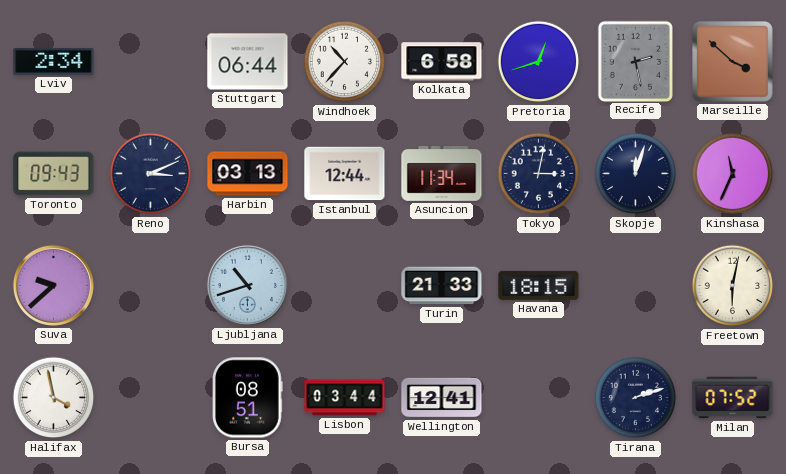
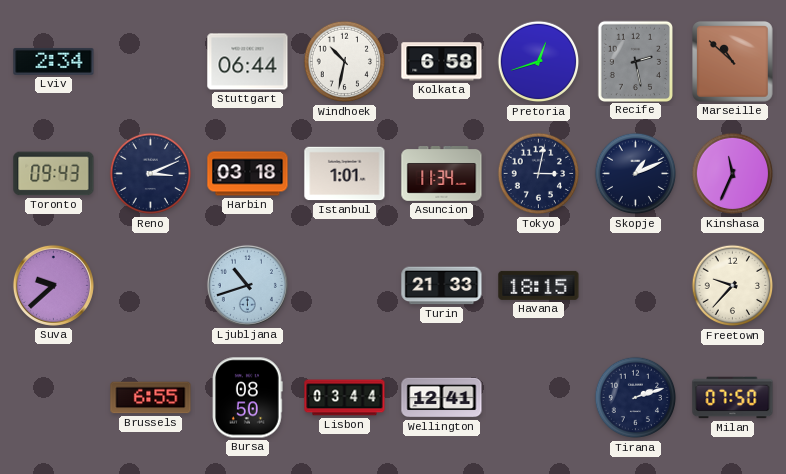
Windhoek: 10:37 -> 10:32 (345, 62)
Marseille: 3:52 -> 10:52 (733, 62)
Harbin: 03:13 -> 03:18 (248, 174)
Istanbul: 12:44 -> 1:01 (345, 174)
Skopje: 12:03 -> 1:11 (636, 174)
Freetown: 6:02 -> 9:37 (733, 286)
Halifax: 3:58 -> none (54, 398)
Brussels: none -> 6:55 (151, 398)
Bursa: 08:51 -> 08:50 (248, 398)
Milan: 07:52 -> 07:50 (733, 398)
